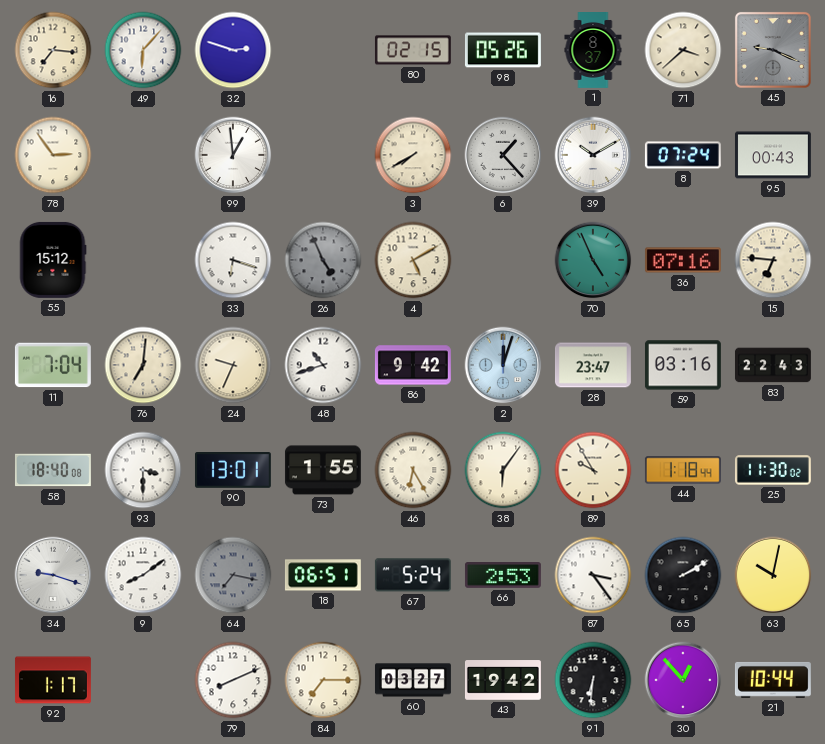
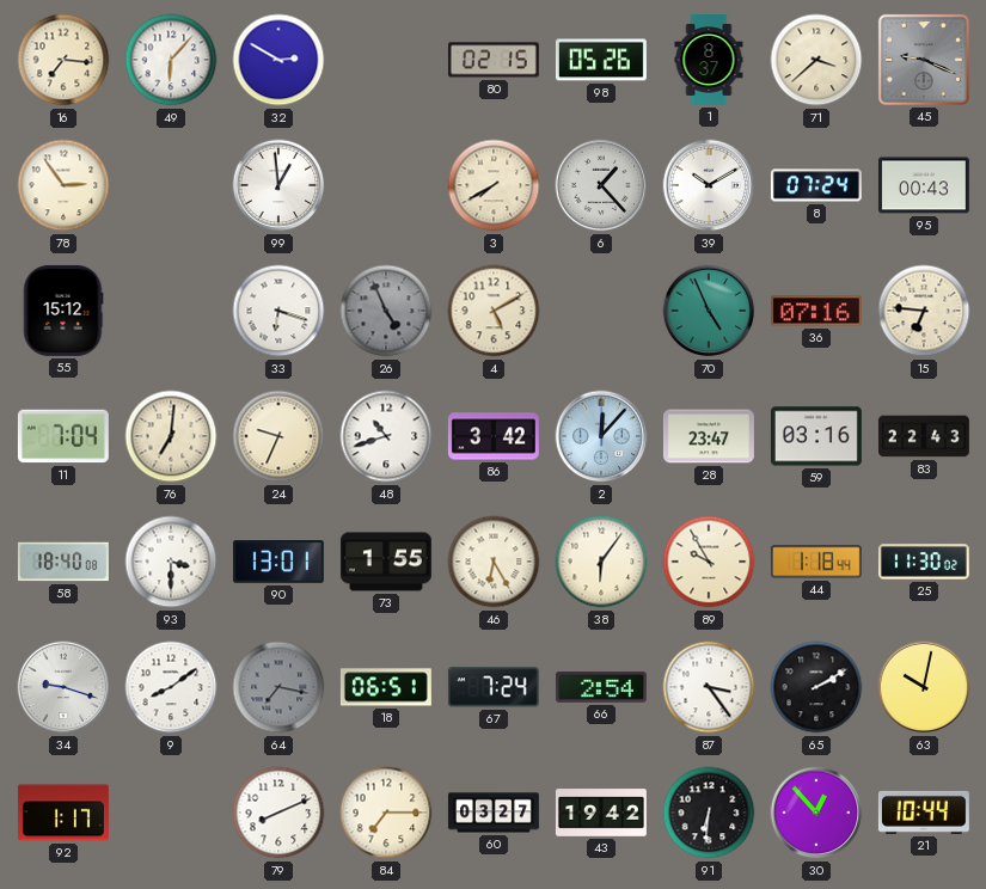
32: 2:48 -> 2:50 (278, 60)
86: 9:42 -> 3:42 (494, 436)
2: 12:03 -> 12:07 (601, 436)
67: 5:24 -> 7:24 (494, 687)
66: 2:53 -> 2:54 (601, 688)
